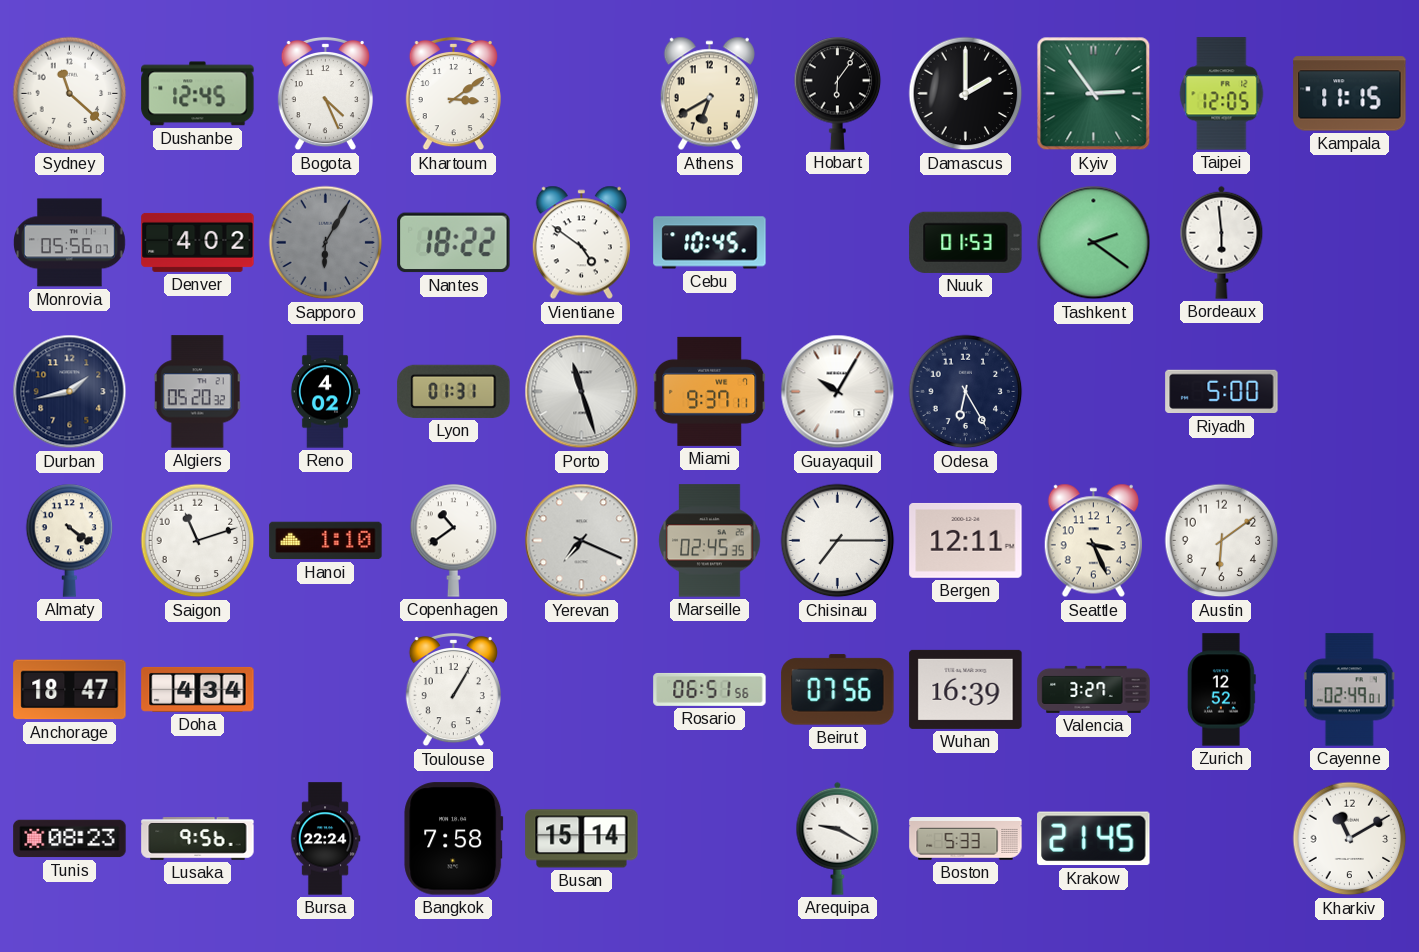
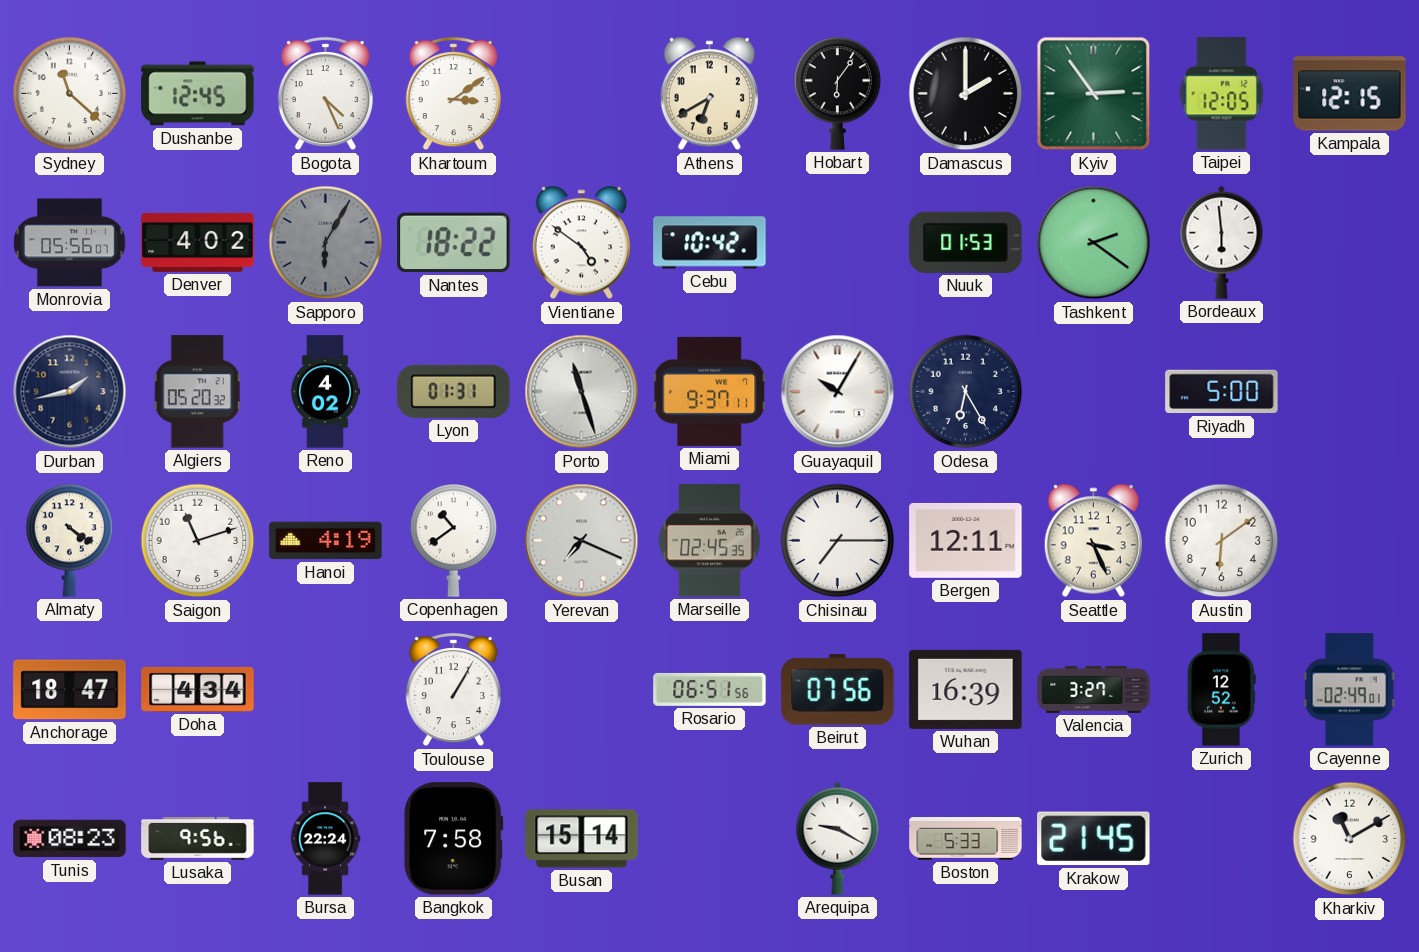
Kampala: 11:15 -> 12:15 (1350, 94)
Cebu: 10:45 -> 10:42 (710, 243)
Hanoi: 1:10 -> 4:19 (326, 541)
